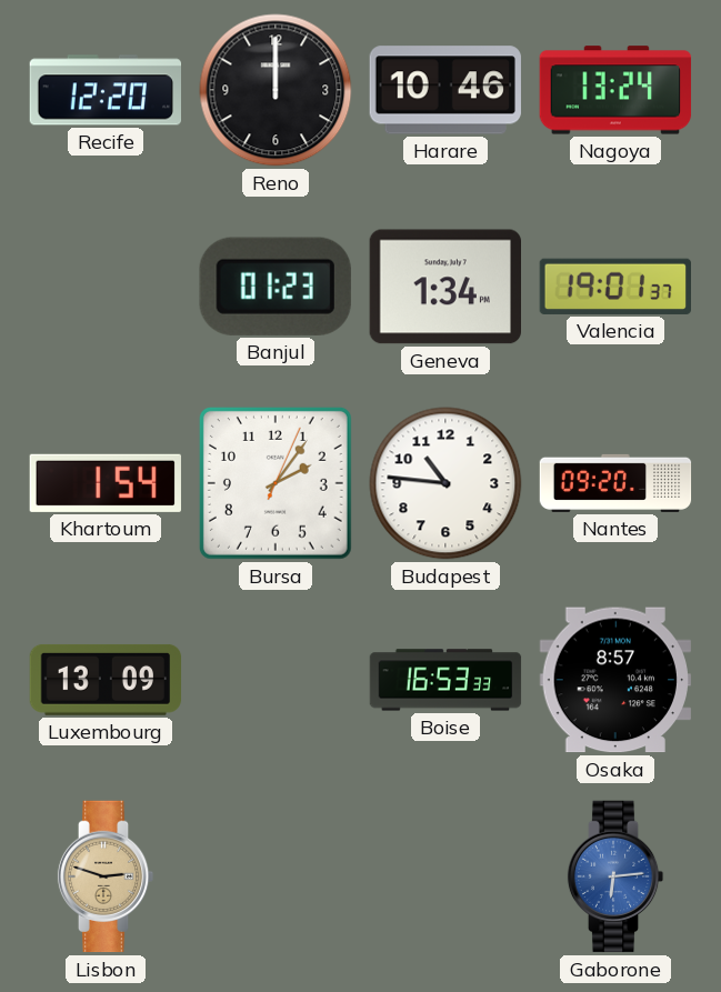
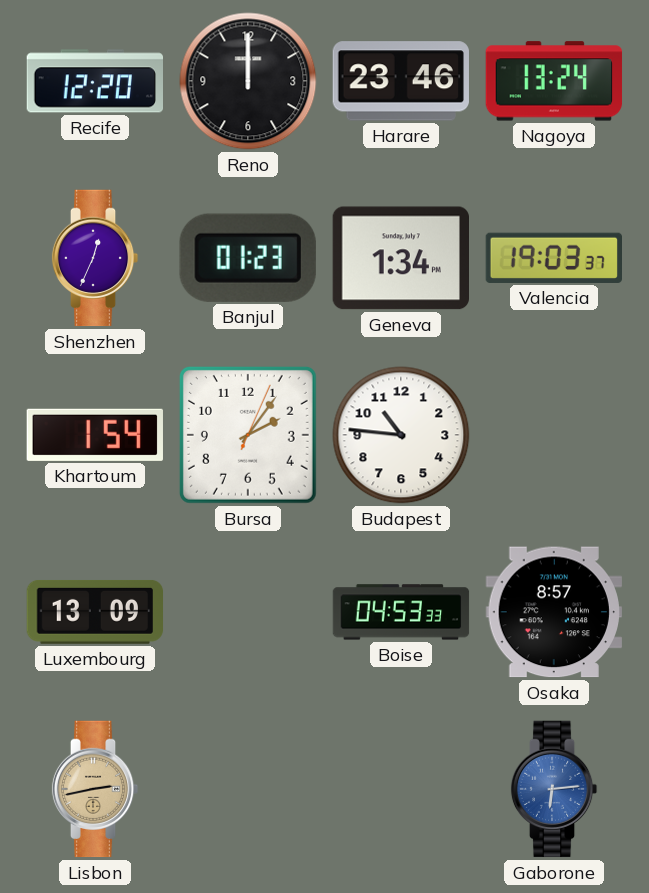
Harare: 10:46 -> 23:46 (401, 81)
Shenzhen: none -> 12:34 (95, 258)
Valencia: 19:01 -> 19:03 (553, 258)
Nantes: 09:20 -> none (615, 483)
Boise: 16:53 -> 04:53 (401, 612)
Lisbon: 2:48 -> 2:43 (95, 789)
